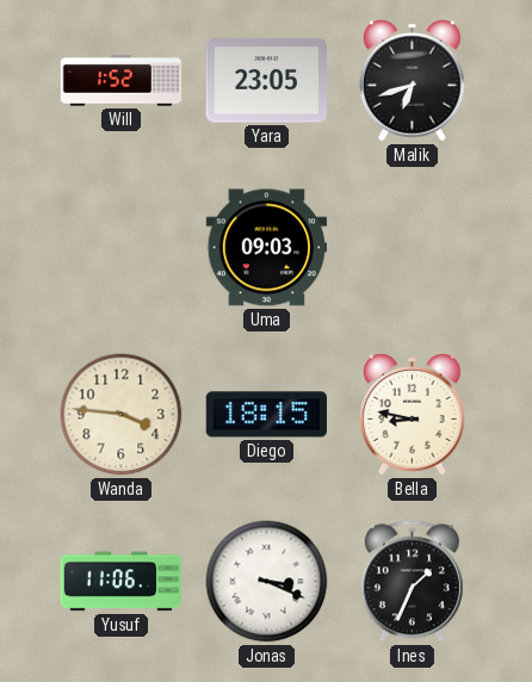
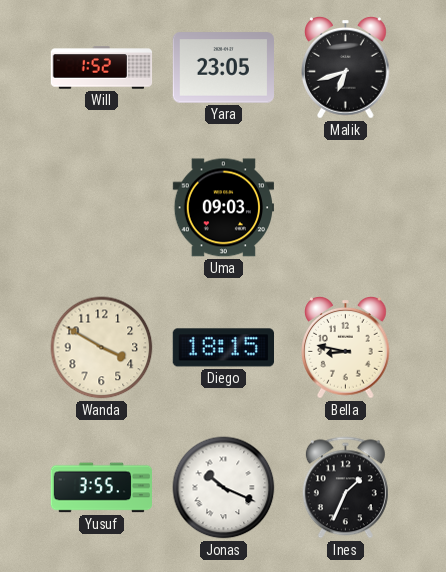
Wanda: 3:46 -> 3:50 (102, 348)
Yusuf: 11:06 -> 3:55 (101, 488)
Jonas: 3:19 -> 10:19 (224, 488)
